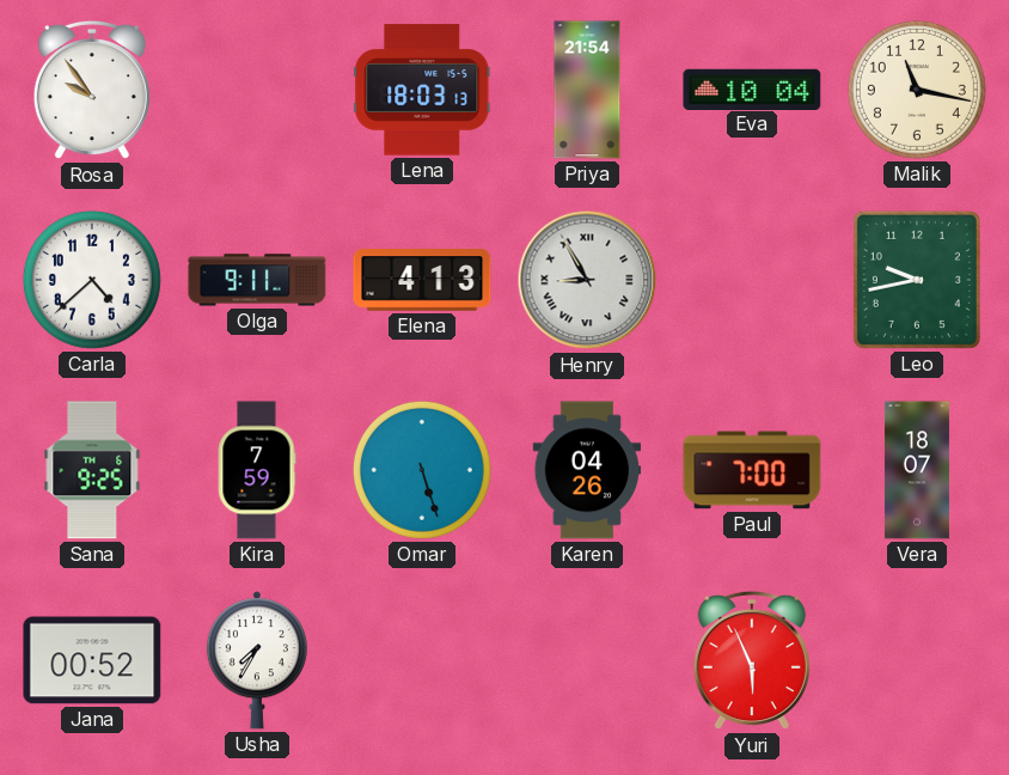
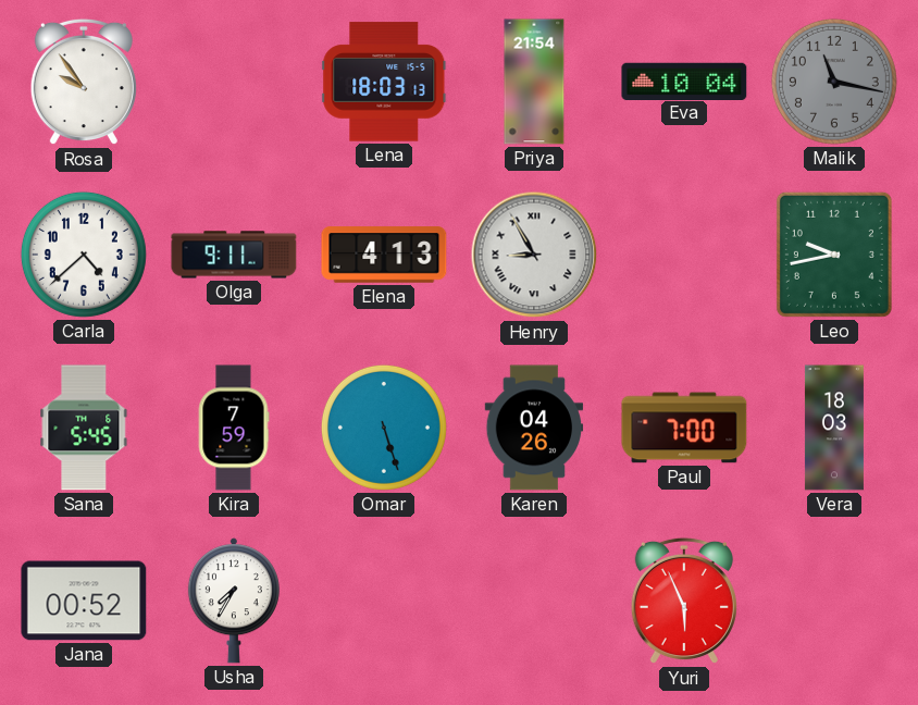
Malik dial: cream -> grey (834, 82)
Sana: 9:25 -> 5:45 (84, 428)
Vera: 18:07 -> 18:03 (834, 428)
